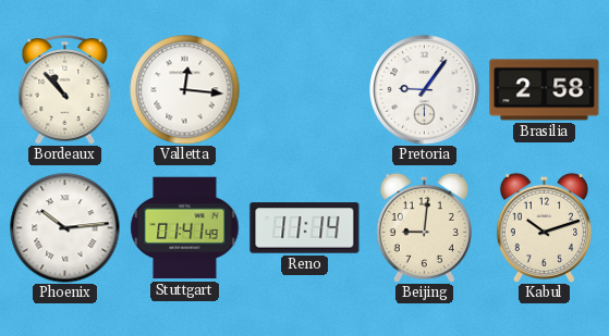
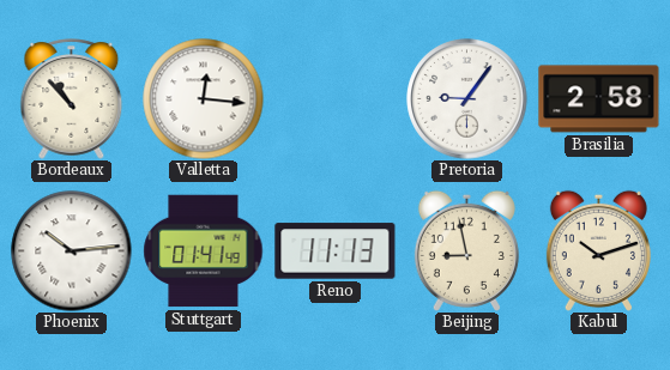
Reno: 11:14 -> 11:13 (336, 251)
Beijing: 9:01 -> 8:58 (466, 250)
